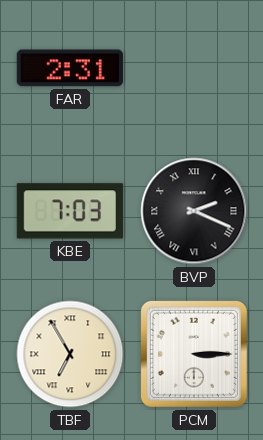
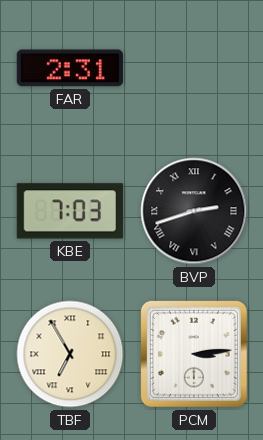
BVP: 2:19 -> 2:42 (194, 211)
PCM: 3:15 -> 3:14 (194, 354)
